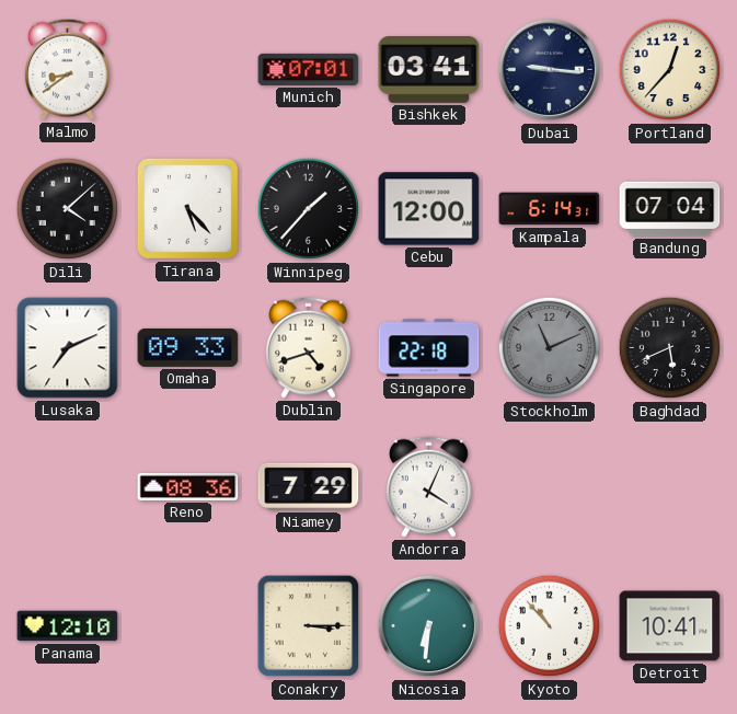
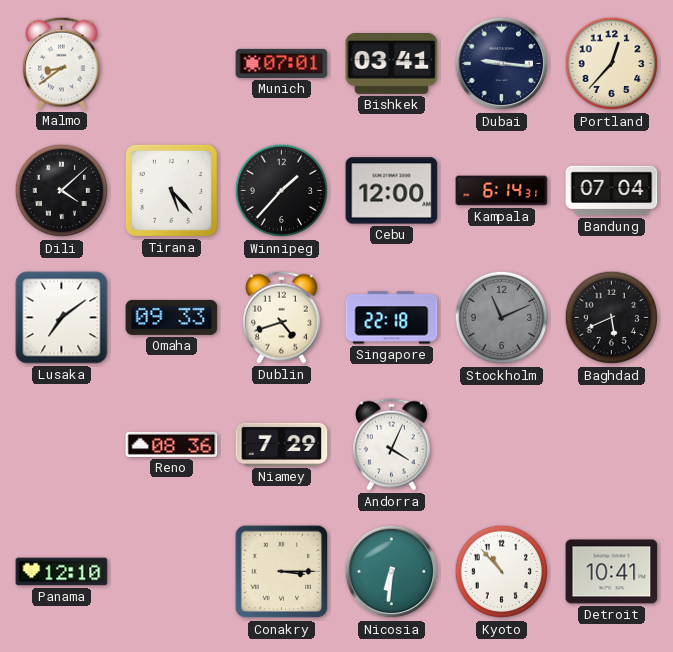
Lusaka: 7:11 -> 7:09 (62, 318)
